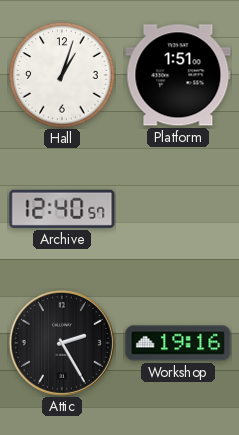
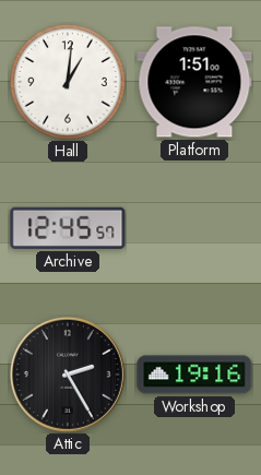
Hall: 1:03 -> 1:01 (68, 82)
Archive: 12:40 -> 12:45 (68, 228)
